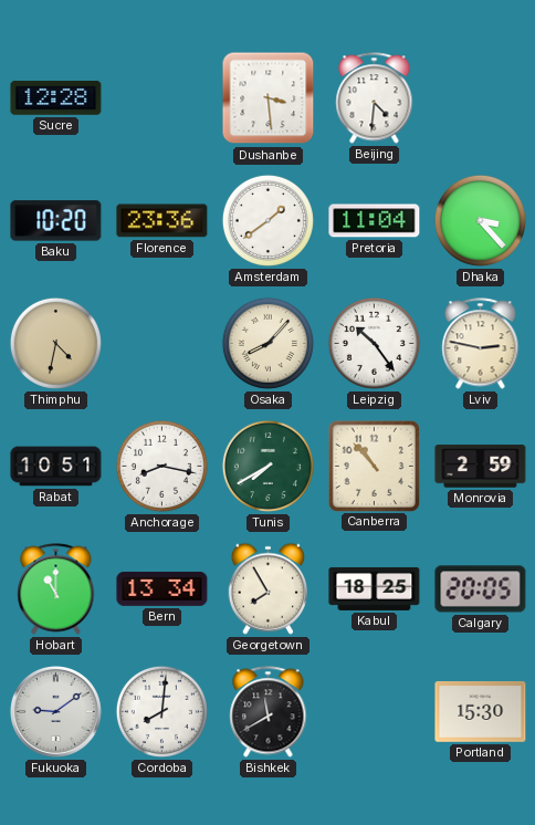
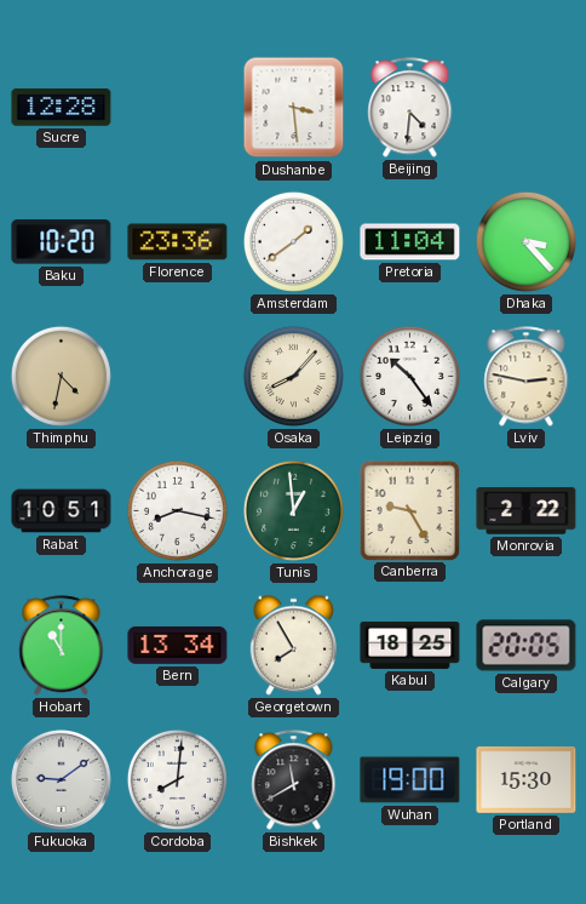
Tunis: 7:40 -> 12:59 (293, 510)
Canberra: 10:53 -> 9:25 (409, 510)
Monrovia: 2:59 -> 2:22 (527, 511)
Wuhan: none -> 19:00 (410, 780)
